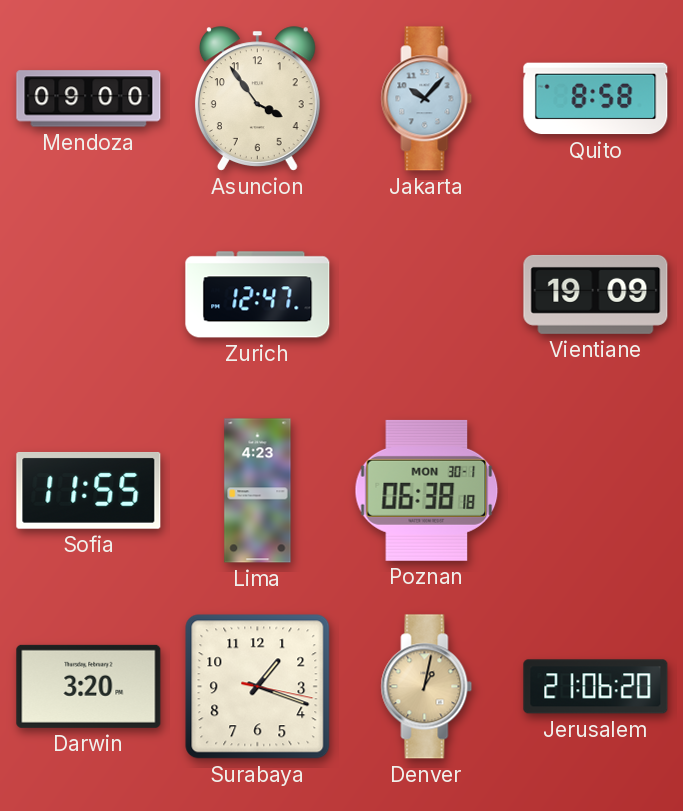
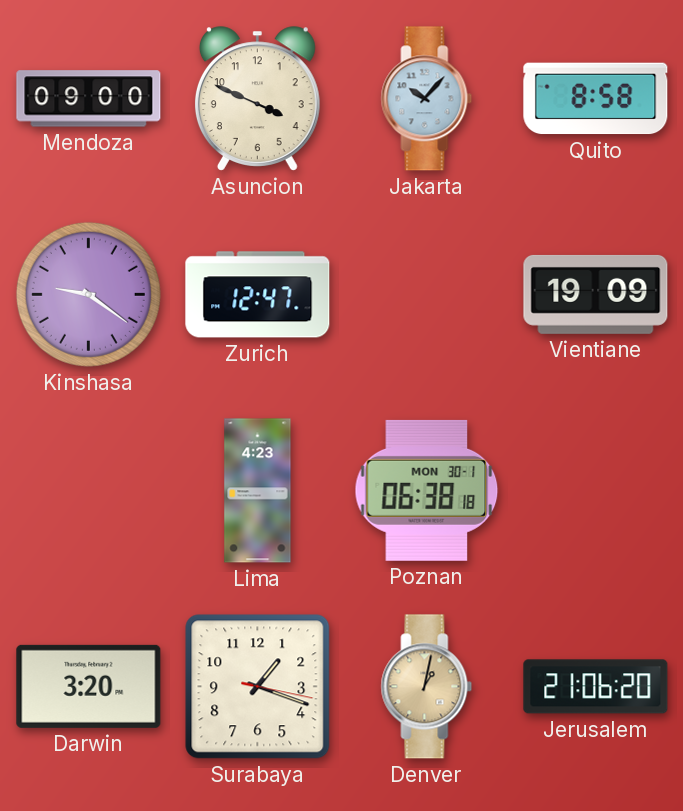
Asuncion: 3:54 -> 3:49 (257, 99)
Kinshasa: none -> 9:21 (88, 294)
Sofia: 11:55 -> none (89, 490)
